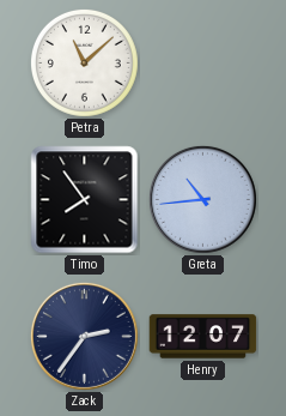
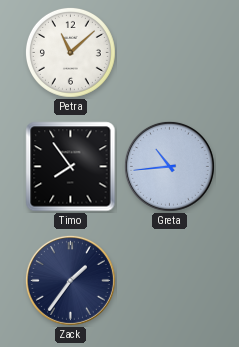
Zack: 2:36 -> 1:36 (70, 280)
Henry: 12:07 -> none (203, 337)
